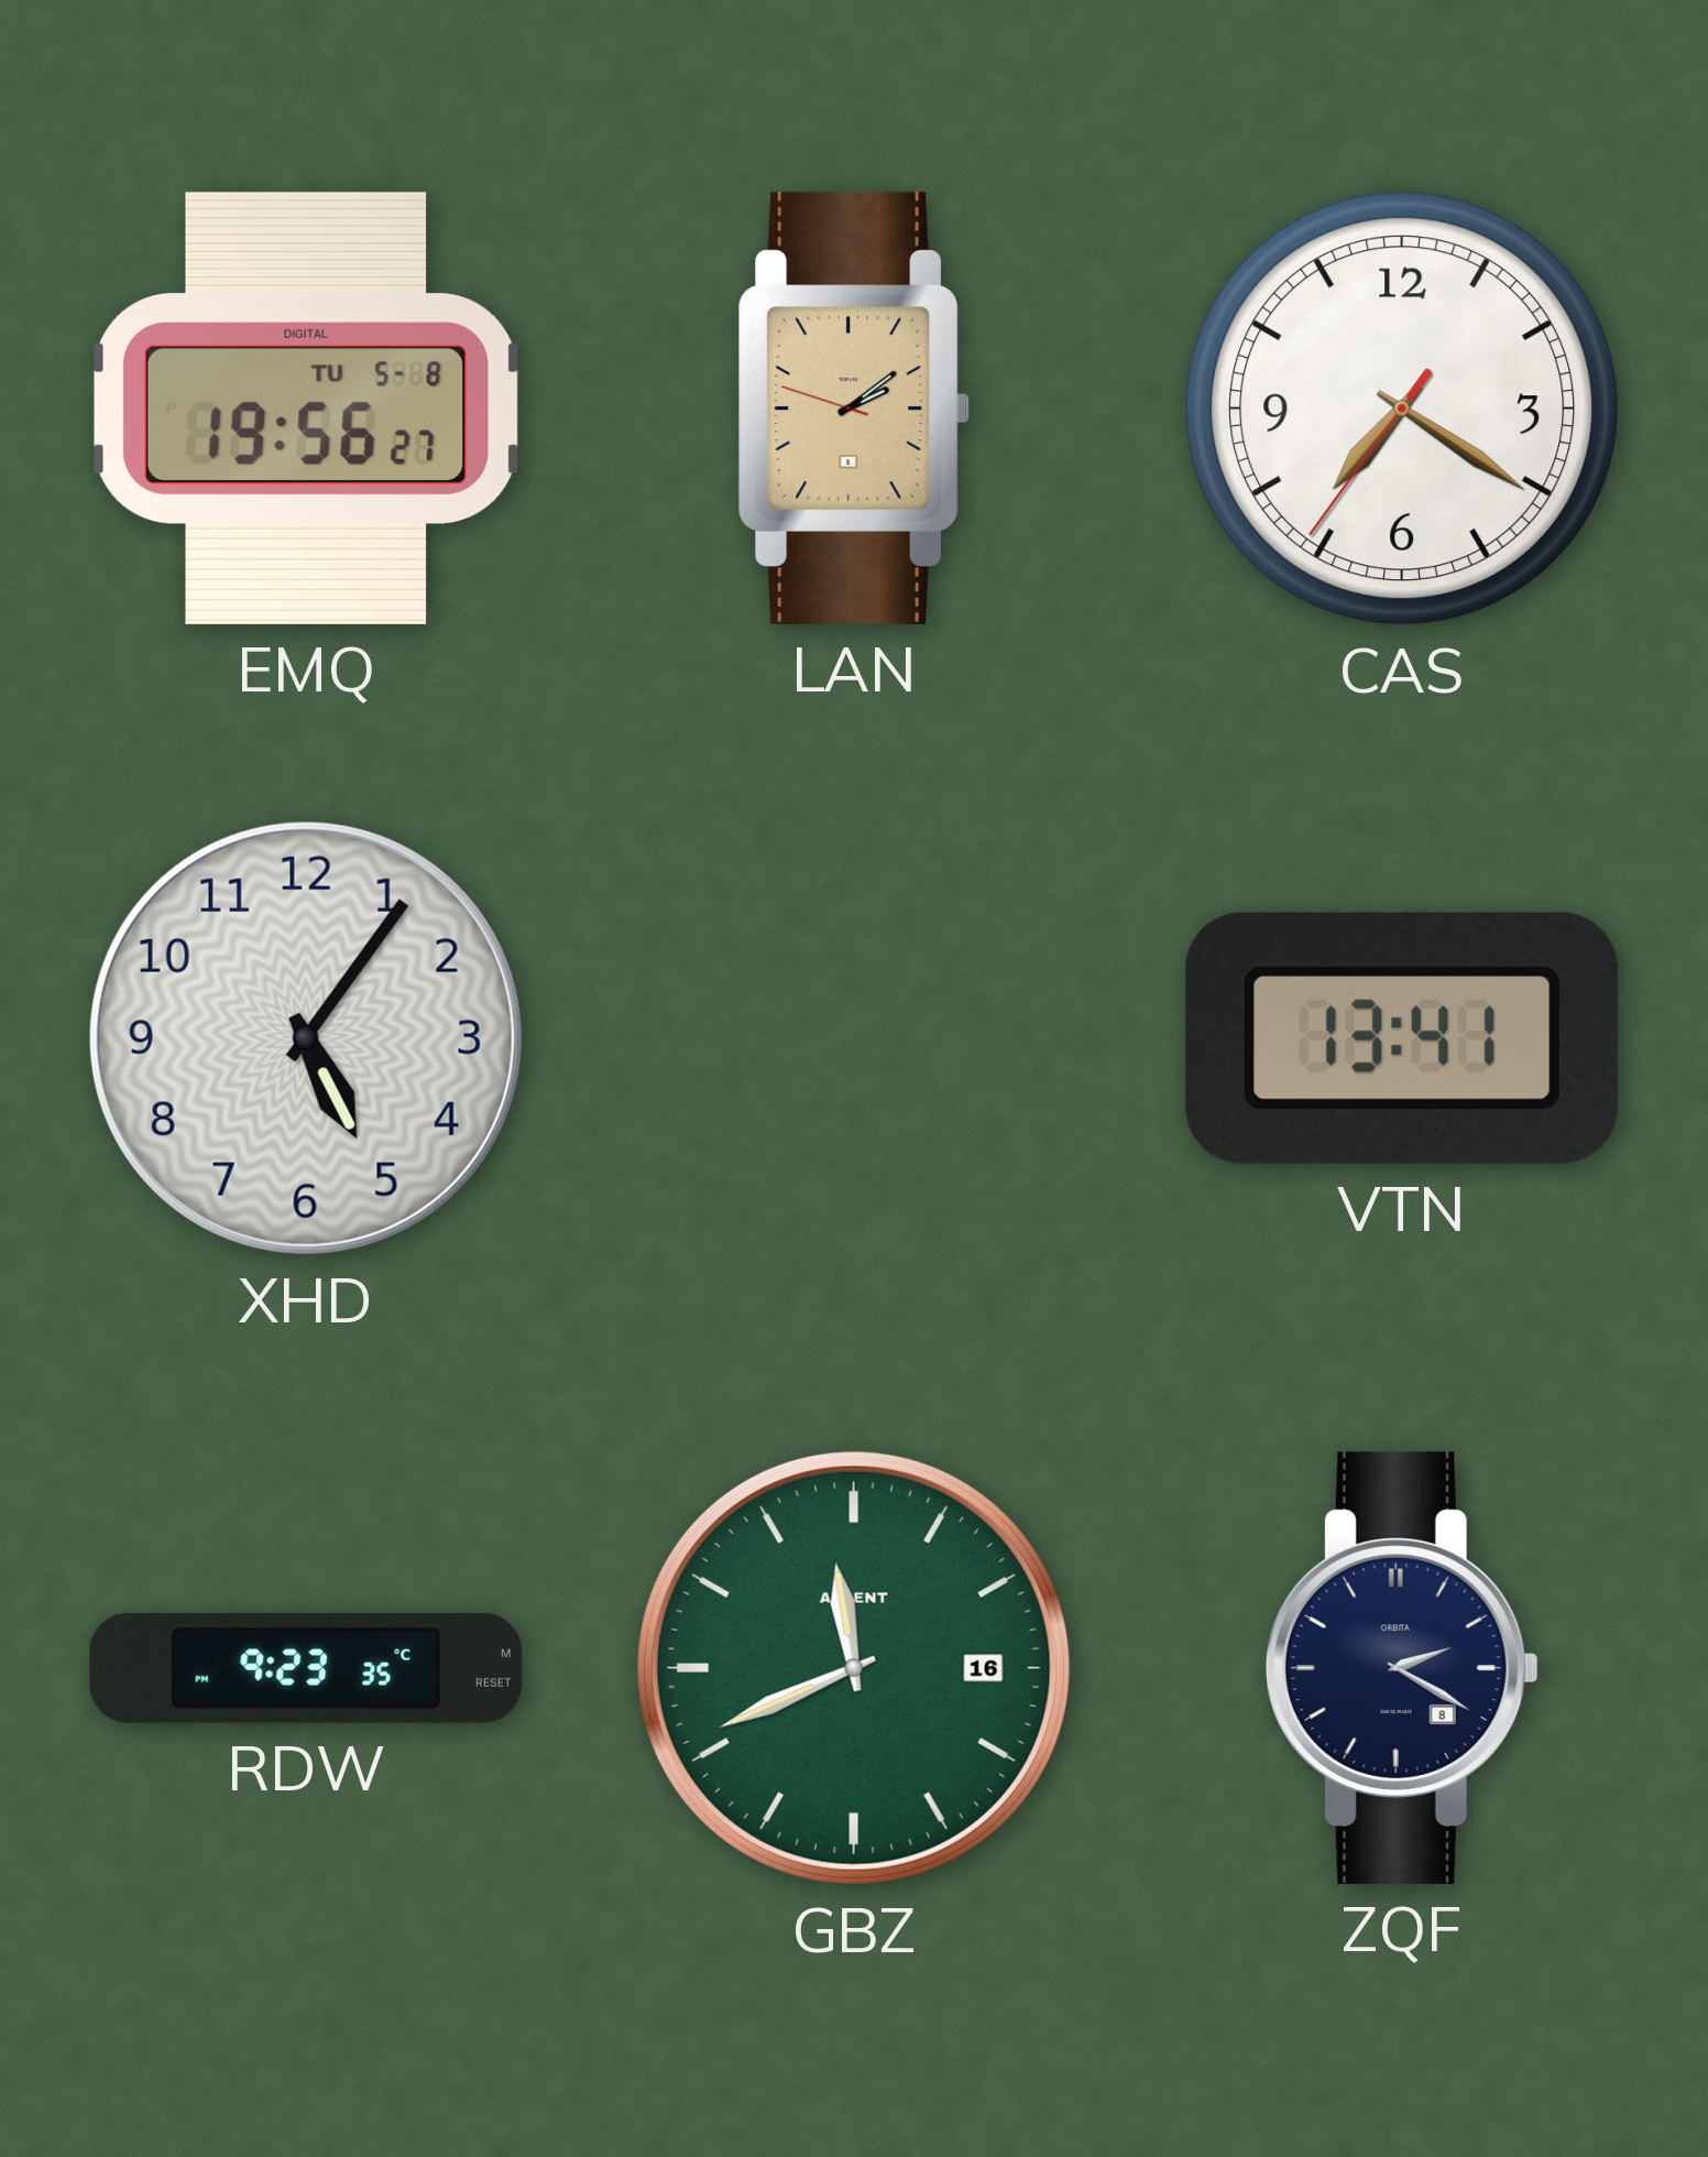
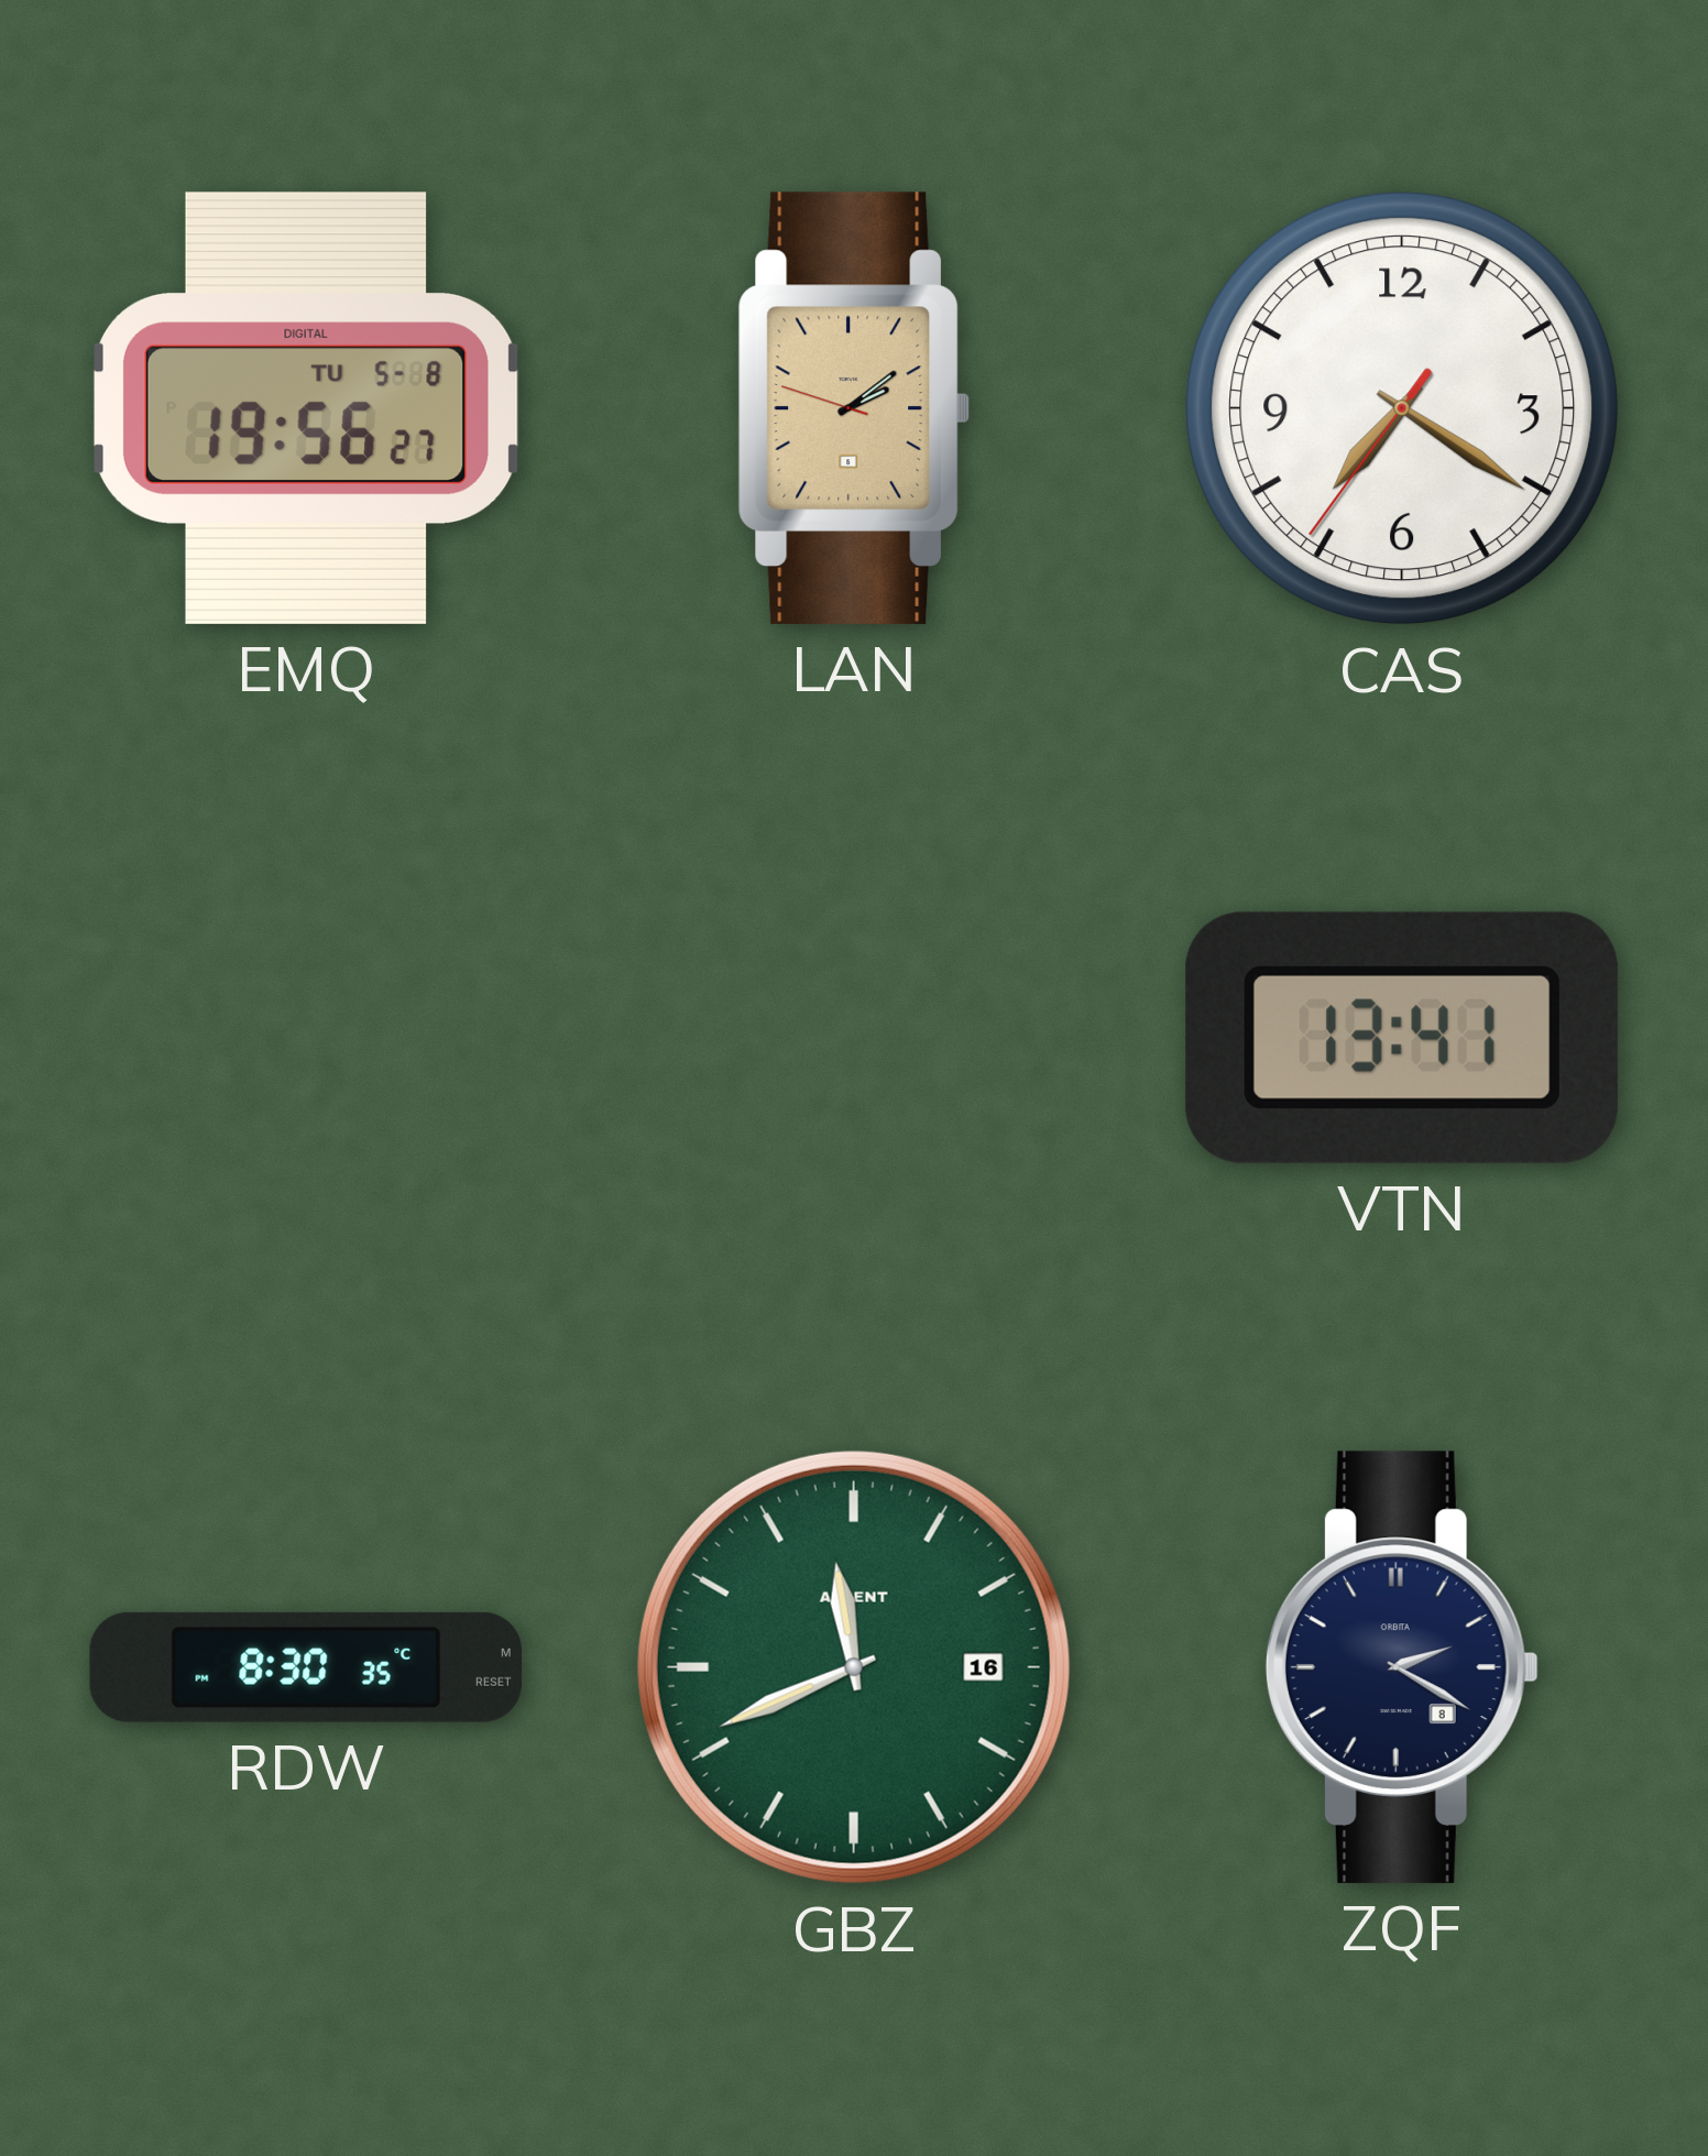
XHD: 5:06 -> none (306, 1038)
RDW: 9:23 -> 8:30 (305, 1667)
